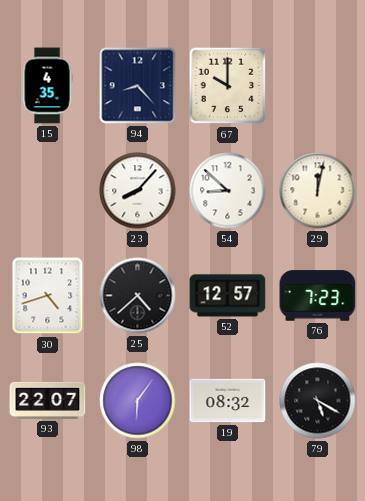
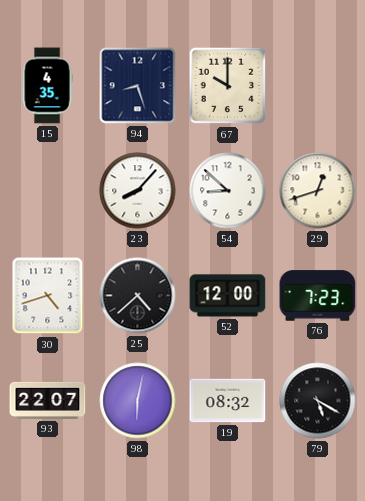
94: 8:23 -> 8:27 (138, 86)
29: 12:02 -> 12:42 (318, 191)
52: 12:57 -> 12:00 (228, 296)
98: 6:06 -> 6:02 (138, 401)
